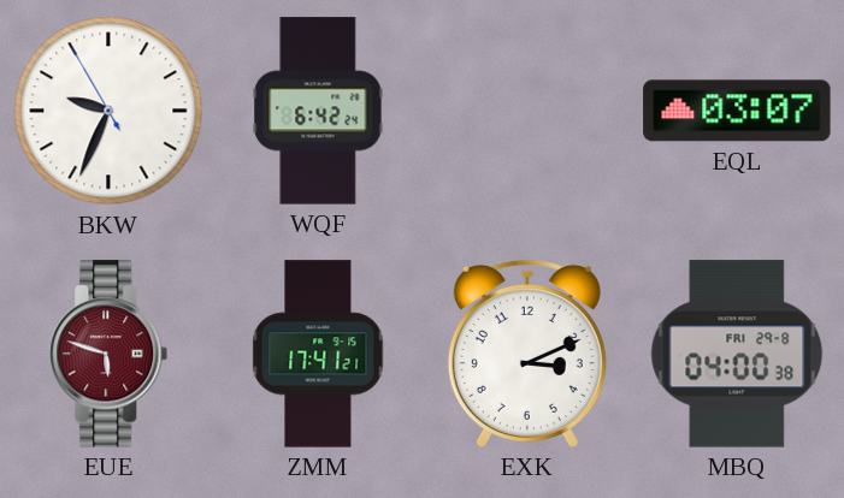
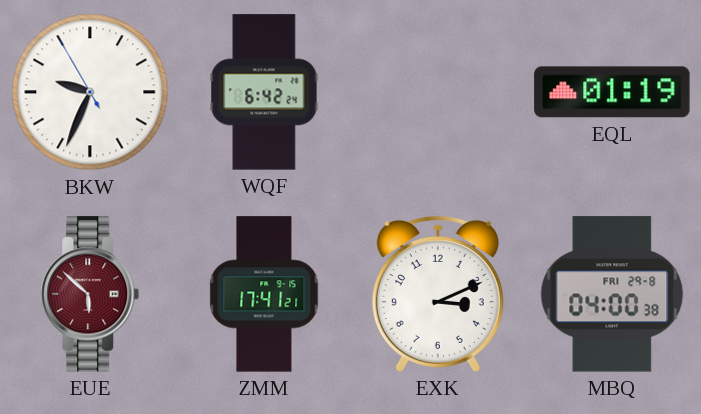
EQL: 03:07 -> 01:19 (612, 92)
EUE: 5:48 -> 5:52 (90, 294)
